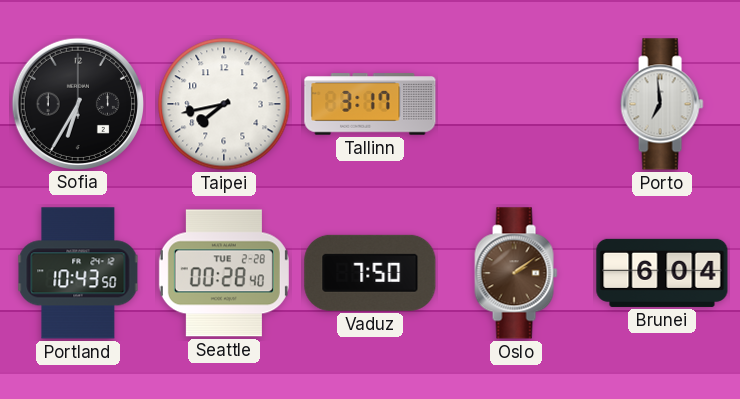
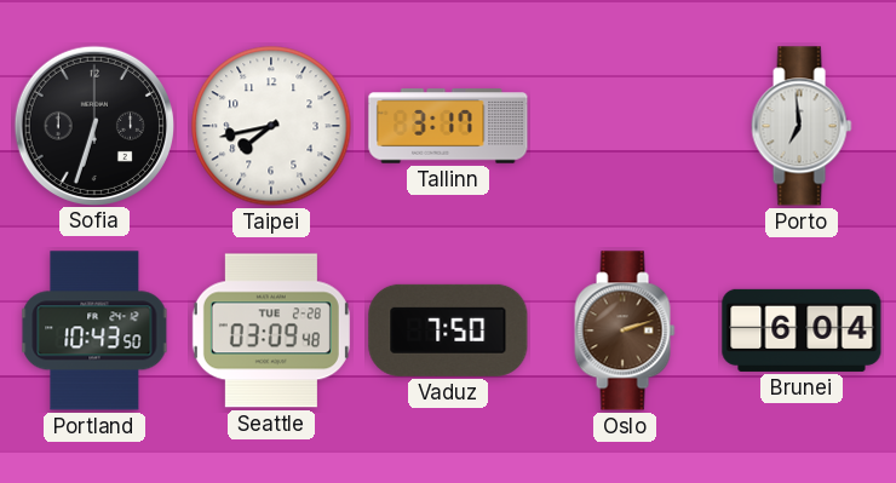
Sofia: 6:35 -> 6:33 (93, 125)
Seattle: 00:28 -> 03:09 (271, 330)
Oslo: 2:09 -> 2:12 (625, 330)
